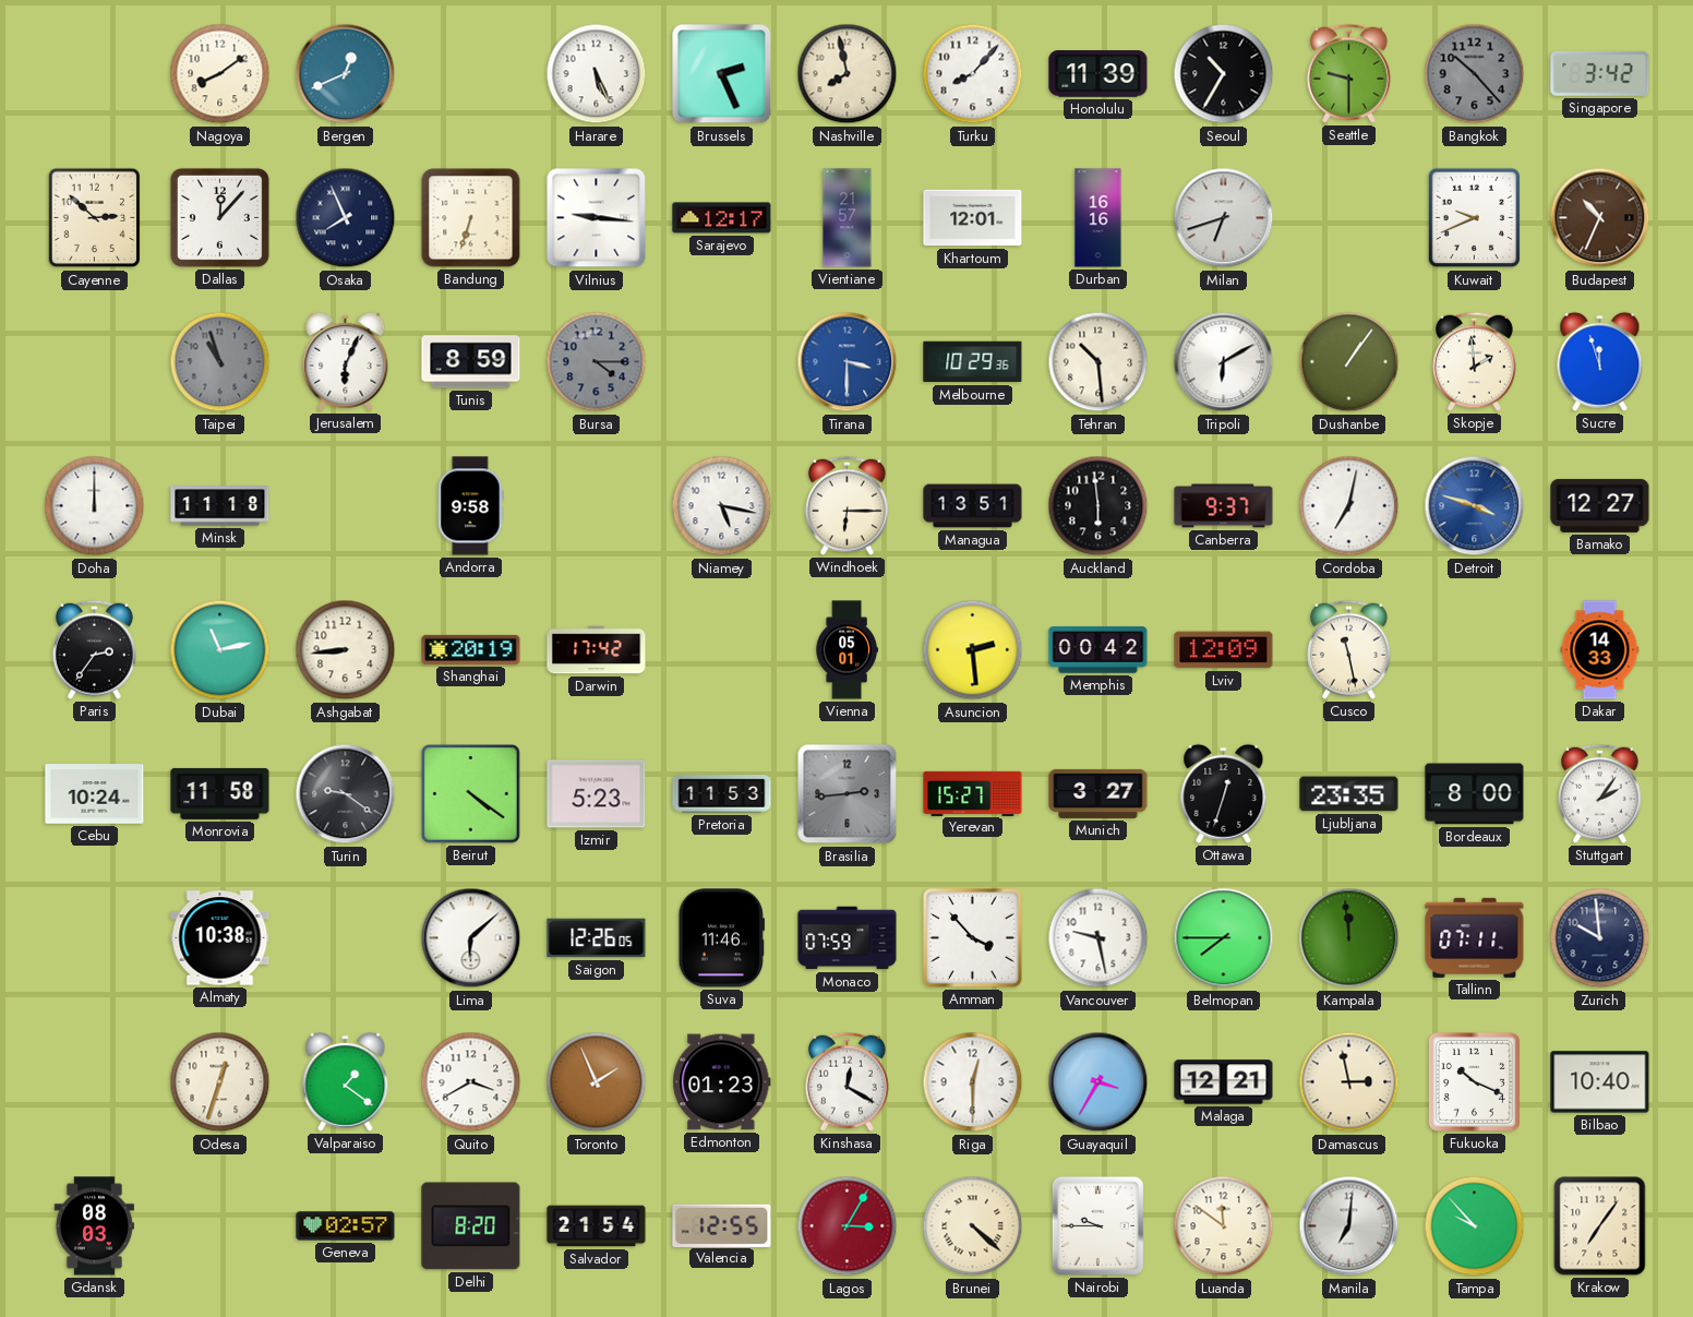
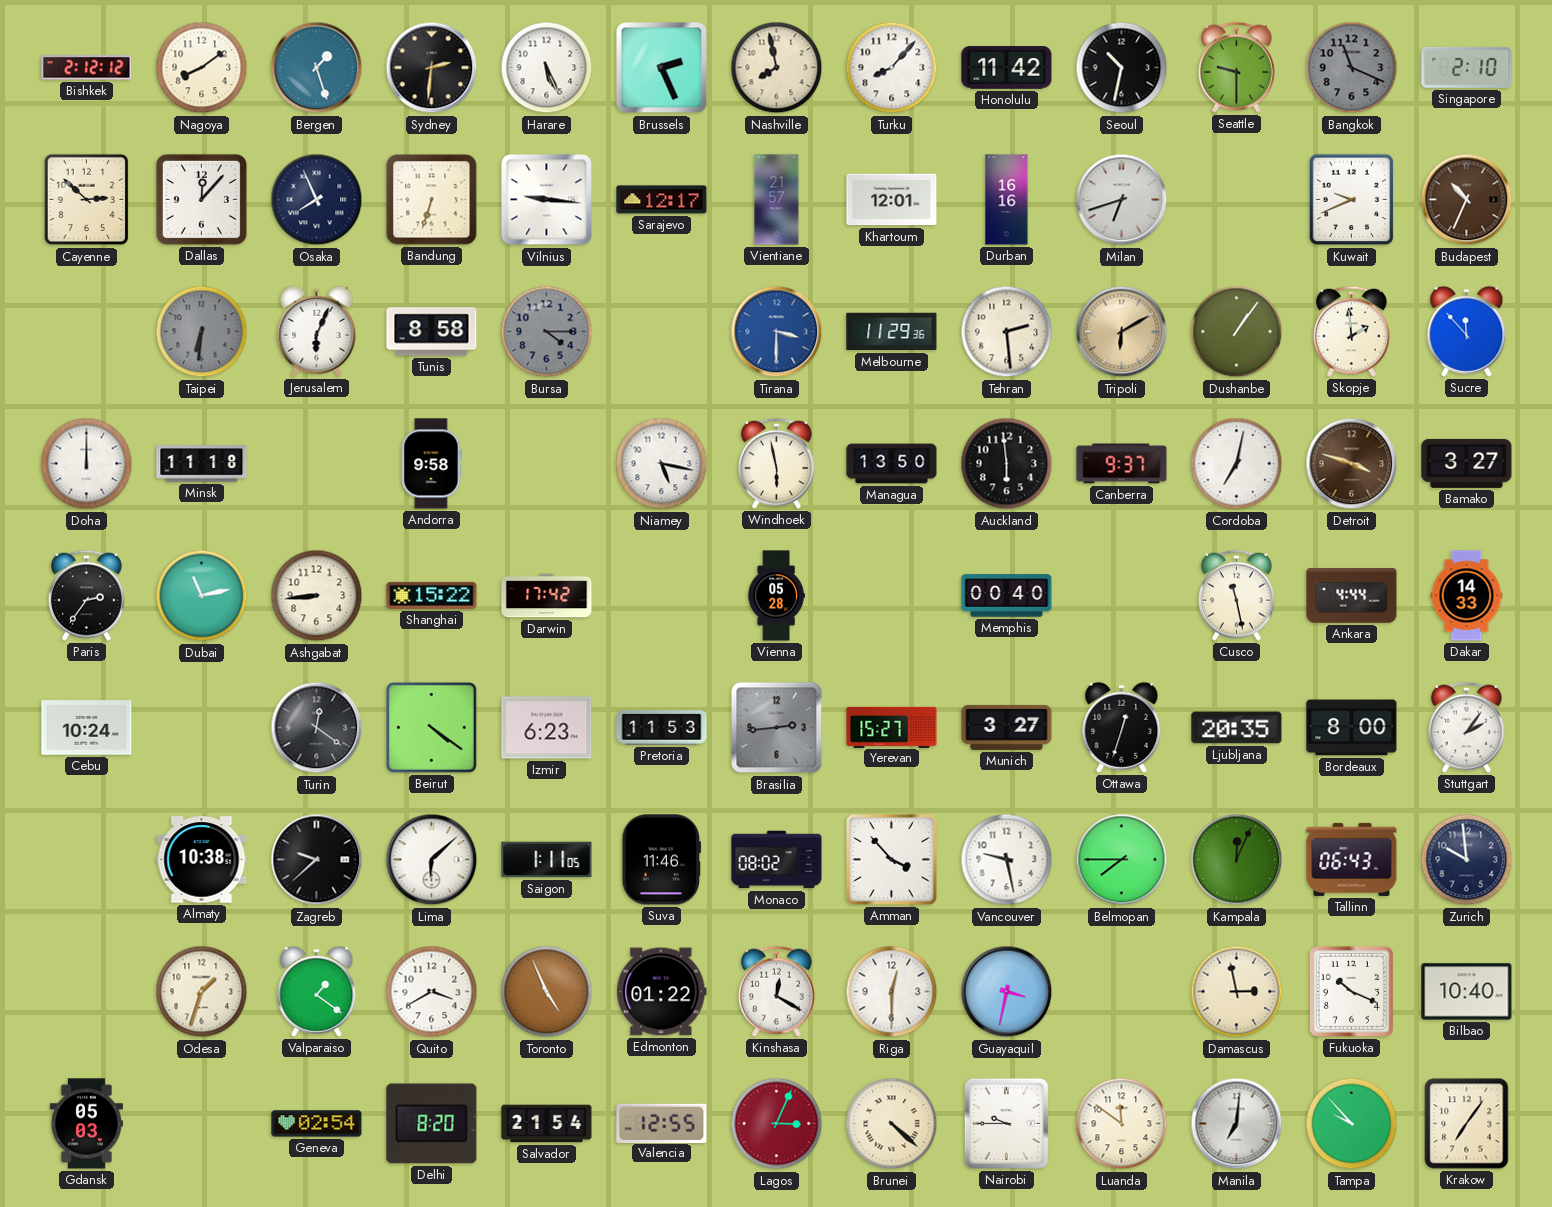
Bishkek: none -> 2:12 (87, 68)
Bergen: 12:41 -> 1:27 (317, 68)
Sydney: none -> 2:31 (432, 68)
Honolulu: 11:39 -> 11:42 (1007, 68)
Seoul: 10:35 -> 10:32 (1122, 68)
Bangkok: 10:23 -> 11:19 (1352, 68)
Singapore: 3:42 -> 2:10 (1467, 67)
Taipei: 10:57 -> 6:31 (202, 332)
Tunis: 8:59 -> 8:58 (432, 332)
Melbourne: 10:29 -> 11:29 (892, 332)
Tehran: 10:29 -> 2:29 (1007, 332)
Tripoli dial: white -> champagne (1122, 332)
Sucre: 11:57 -> 11:53 (1467, 331)
Windhoek: 6:15 -> 5:58 (776, 463)
Managua: 13:51 -> 13:50 (892, 464)
Detroit dial: blue -> brown (1352, 464)
Bamako: 12:27 -> 3:27 (1467, 463)
Shanghai: 20:19 -> 15:22 (432, 595)
Vienna: 05:01 -> 05:28 (776, 596)
Asuncion: 2:29 -> none (973, 650)
Memphis: 00:42 -> 00:40 (1007, 596)
Lviv: 12:09 -> none (1224, 650)
Ankara: none -> 4:44 (1352, 596)
Monrovia: 11:58 -> none (220, 793)
Turin: 9:21 -> 12:21 (317, 728)
Izmir: 5:23 -> 6:23 (547, 728)
Ljubljana: 23:35 -> 20:35 (1237, 728)
Zagreb: none -> 9:38 (317, 860)
Saigon: 12:26 -> 1:11 (547, 860)
Monaco: 07:59 -> 08:02 (777, 860)
Kampala: 11:59 -> 12:04 (1237, 860)
Tallinn: 07:11 -> 06:43 (1352, 859)
Odesa: 12:33 -> 1:33 (202, 992)
Toronto: 1:56 -> 4:56 (547, 992)
Edmonton: 01:23 -> 01:22 (662, 992)
Guayaquil: 3:35 -> 3:32 (1007, 992)
Malaga: 12:21 -> none (1224, 1082)
Gdansk: 08:03 -> 05:03 (86, 1124)
Geneva: 02:57 -> 02:54 (317, 1124)
Lagos: 3:05 -> 3:04 (777, 1124)
